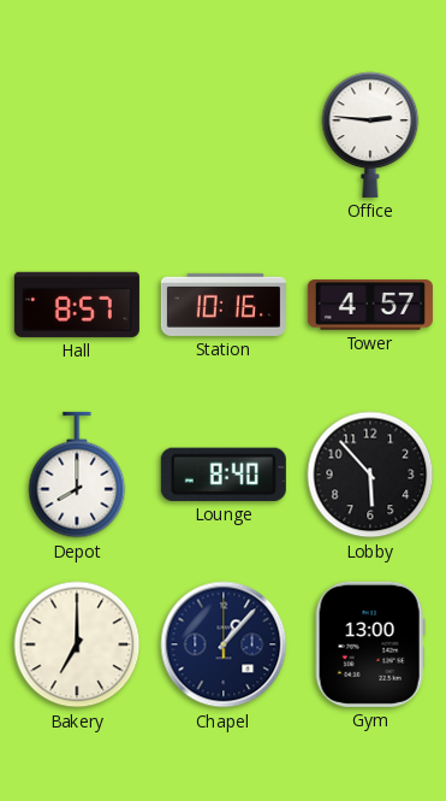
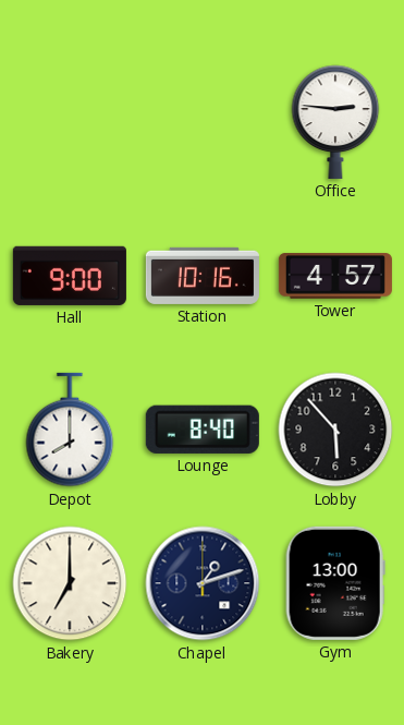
Hall: 8:57 -> 9:00 (70, 276)
Chapel: 1:07 -> 1:12 (203, 583)
